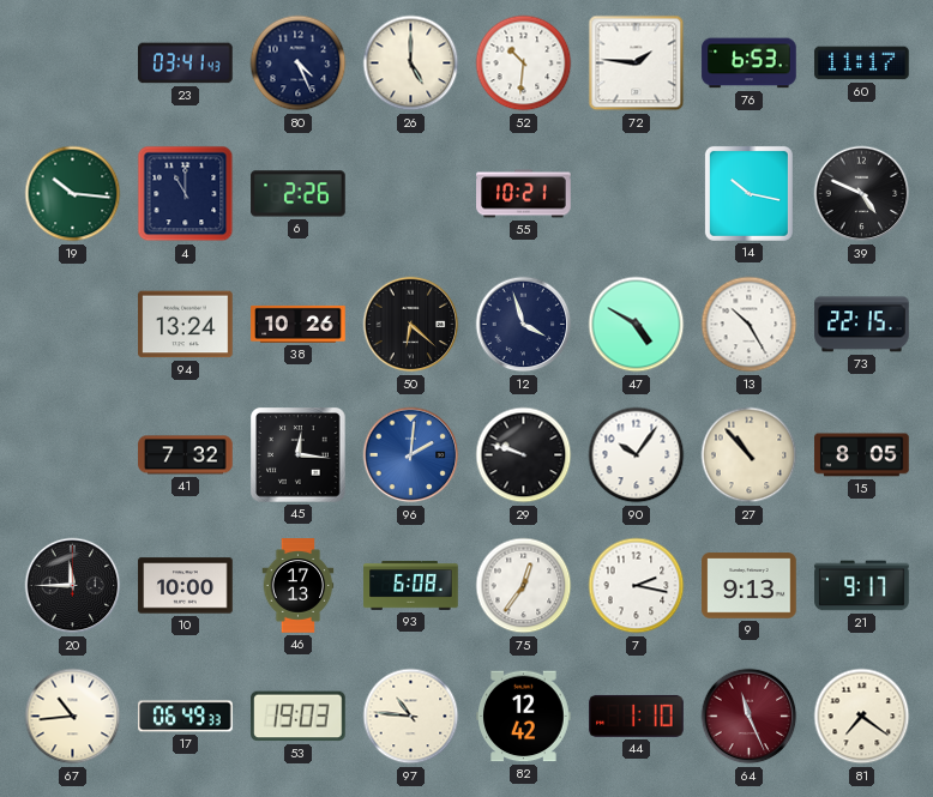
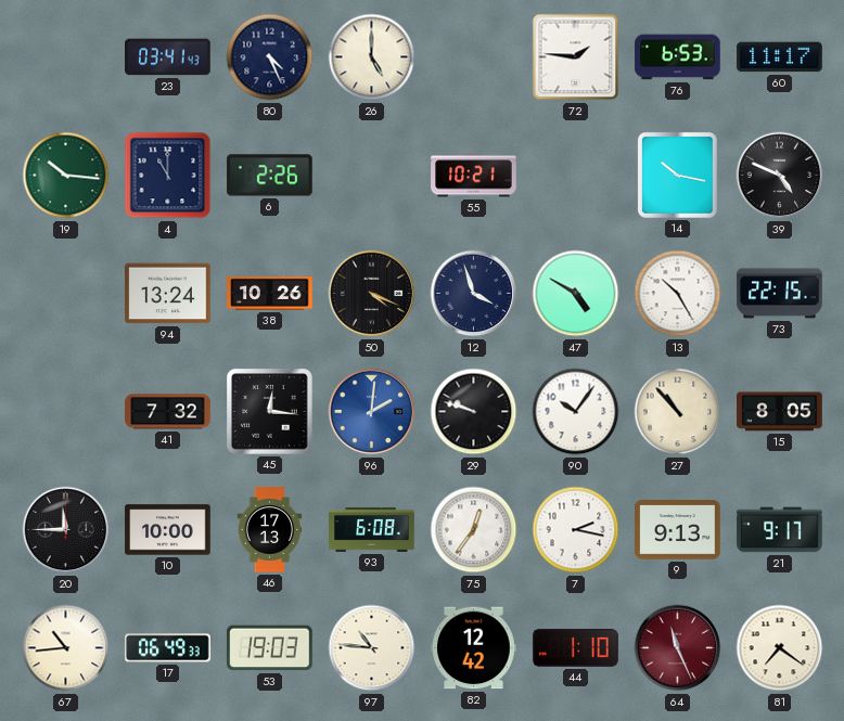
52: 10:31 -> none (524, 64)
50: 6:22 -> 4:19 (372, 294)
